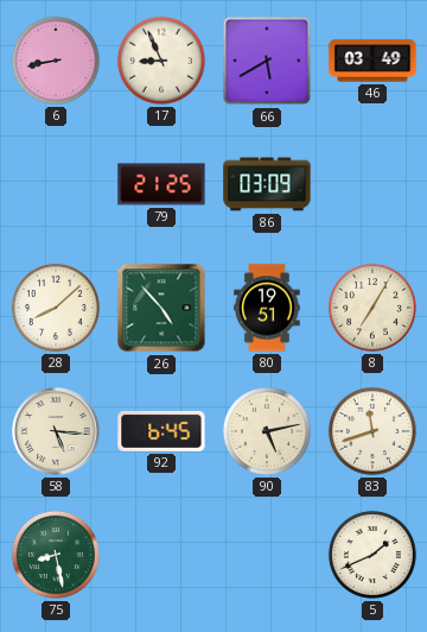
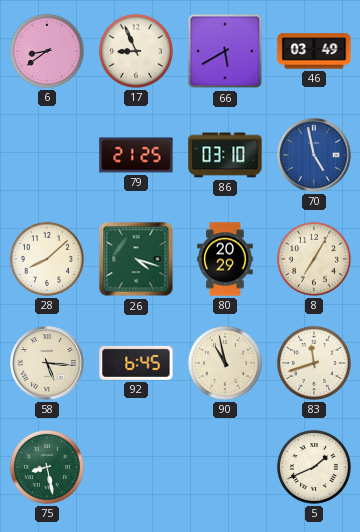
6: 8:43 -> 8:39 (47, 51)
86: 03:09 -> 03:10 (225, 155)
70: none -> 4:58 (314, 155)
26: 4:53 -> 4:18 (136, 259)
80: 19:51 -> 20:29 (225, 259)
90: 5:13 -> 10:58 (225, 363)
